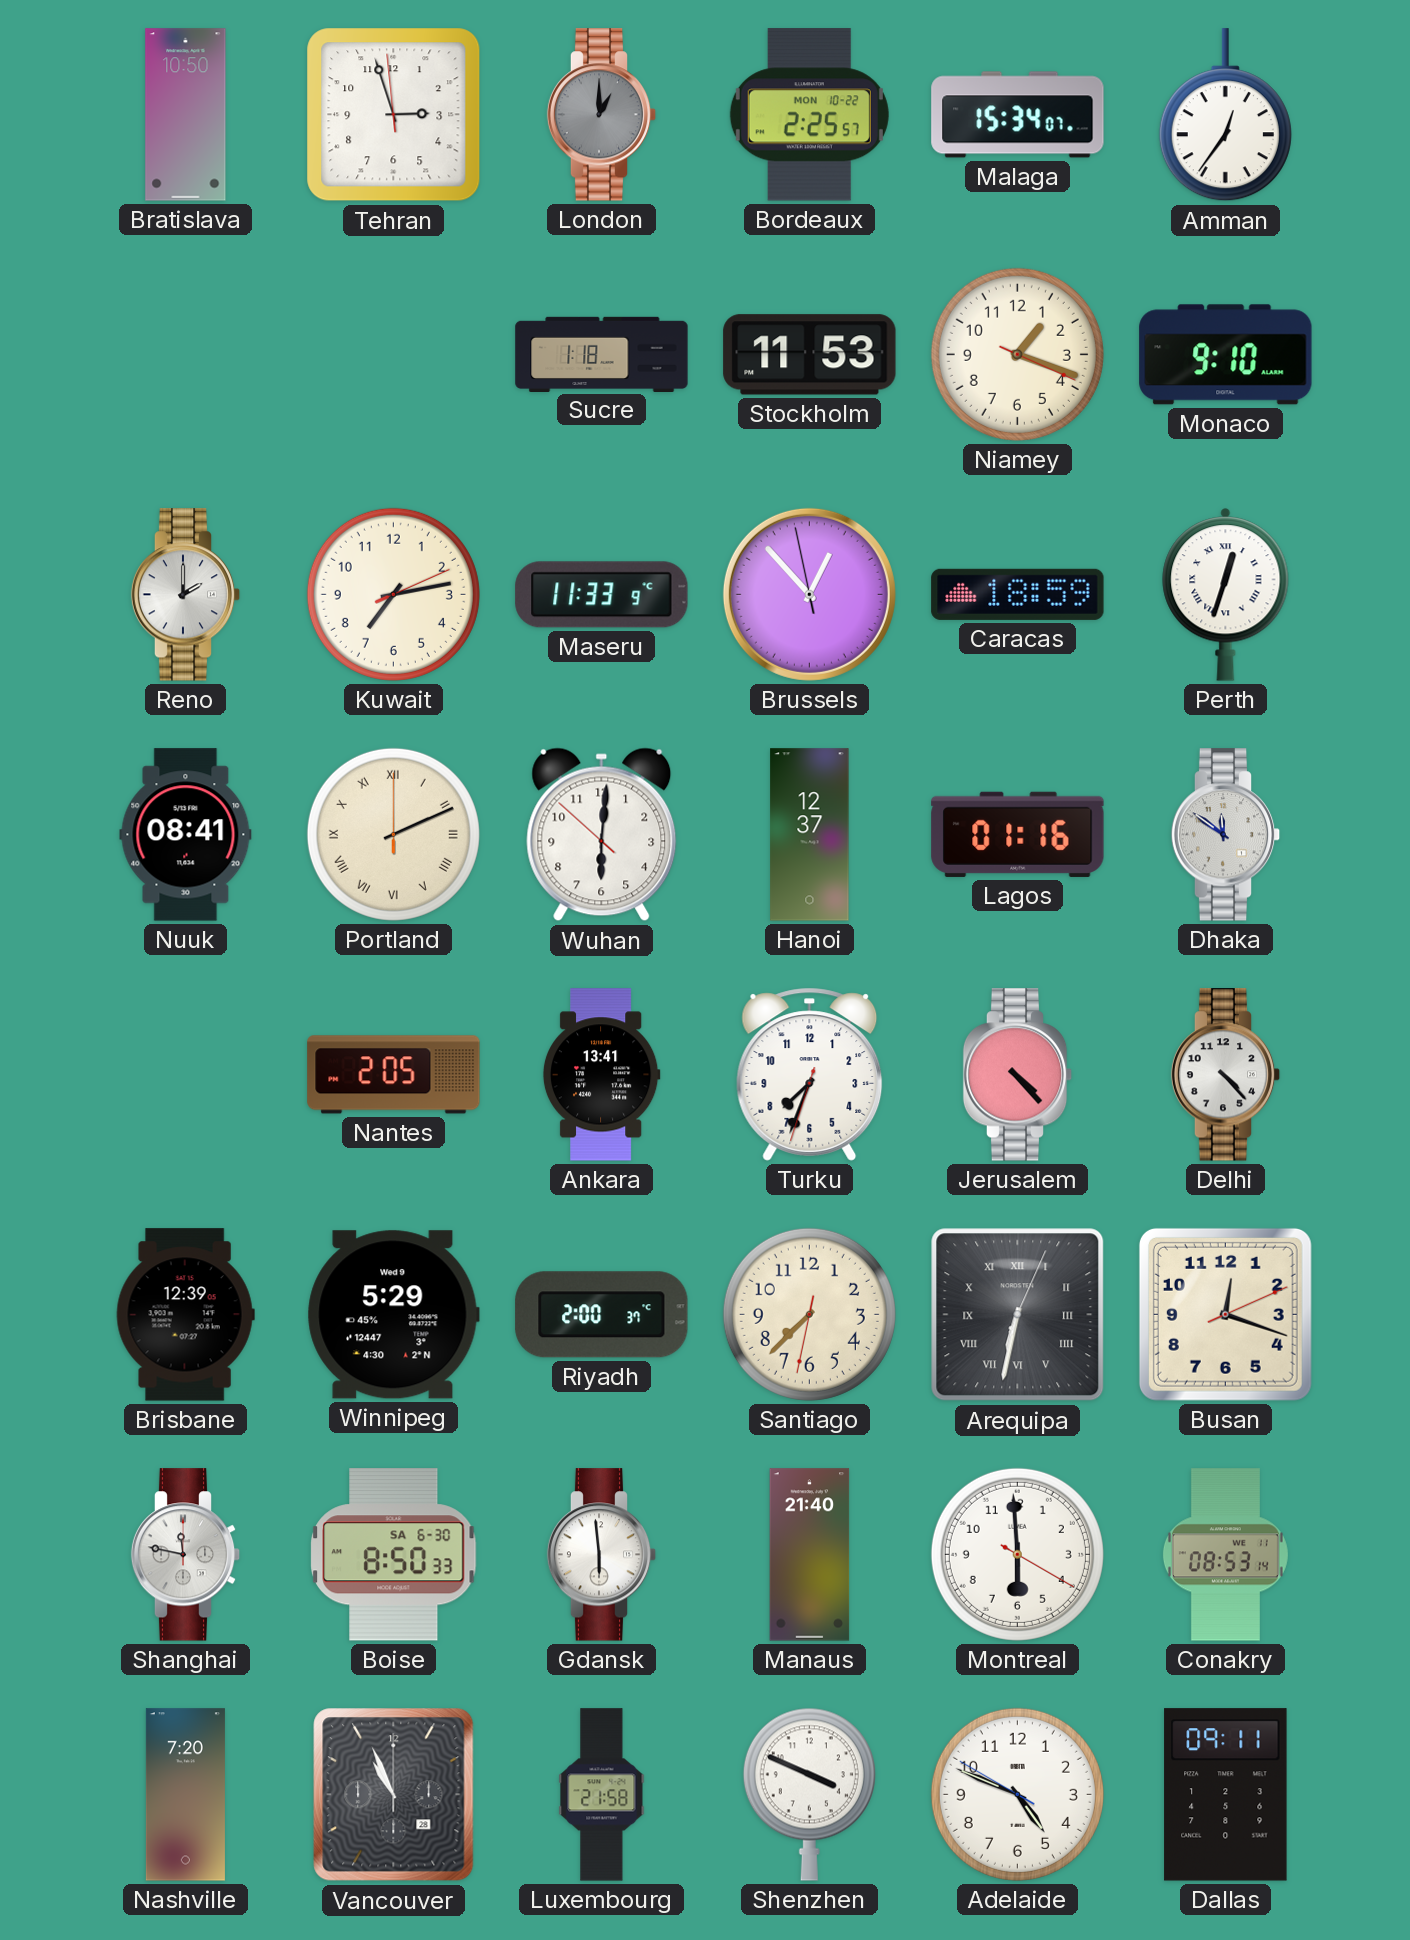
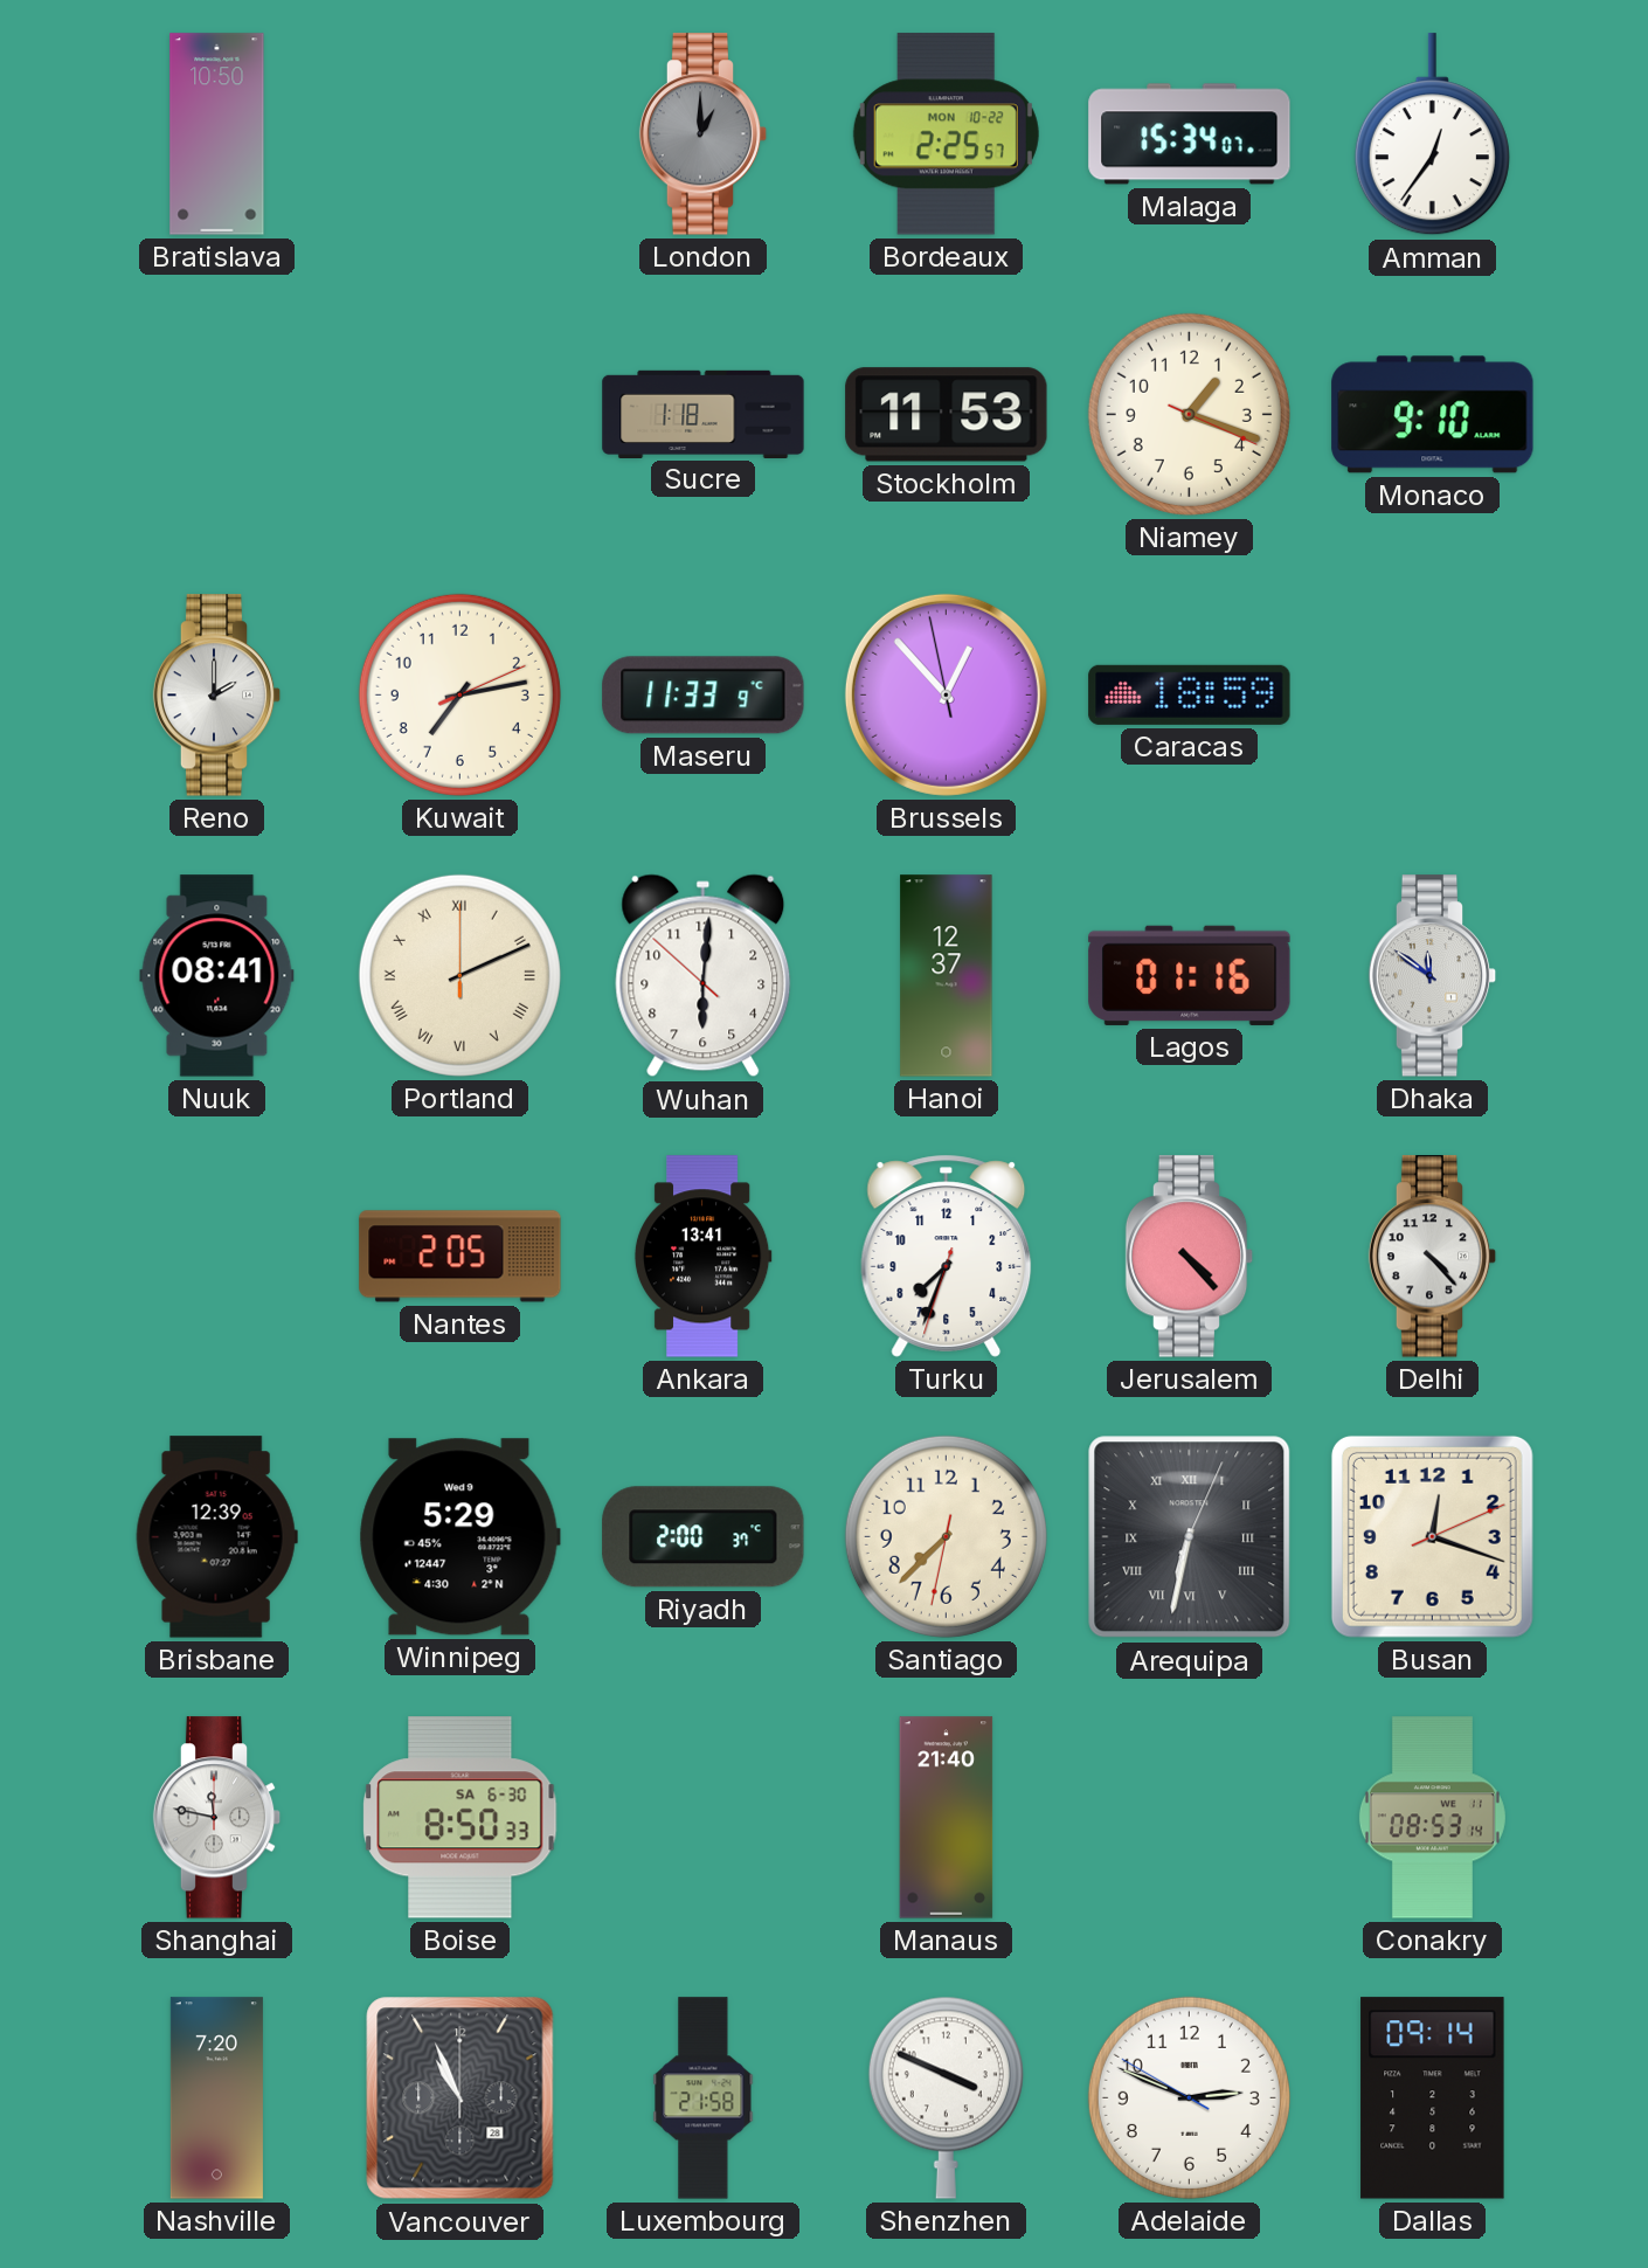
Tehran: 2:56 -> none (394, 115)
Perth: 12:33 -> none (1226, 595)
Gdansk: 5:59 -> none (602, 1555)
Montreal: 5:59 -> none (1017, 1554)
Adelaide: 4:48 -> 2:48 (1189, 2097)
Dallas: 09:11 -> 09:14 (1433, 2098)
